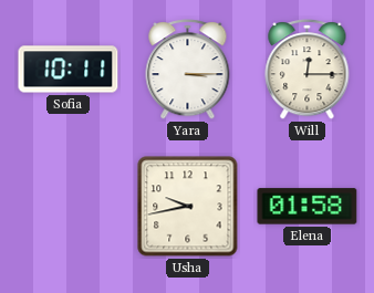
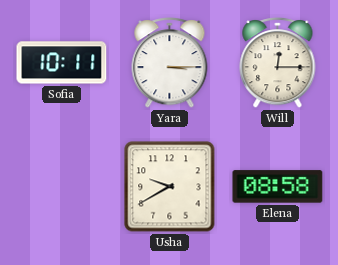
Usha: 9:43 -> 9:40 (170, 187)
Elena: 01:58 -> 08:58 (278, 187)
